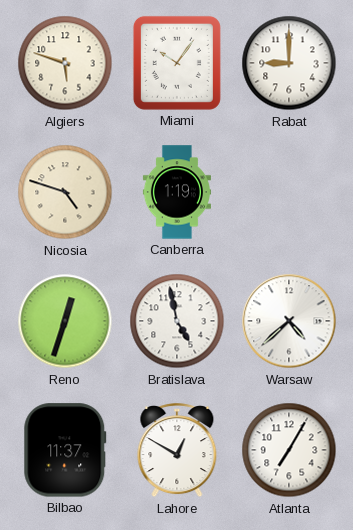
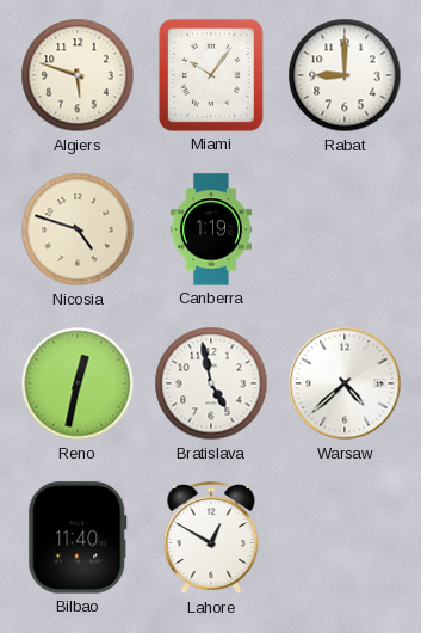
Reno: 12:33 -> 12:32 (78, 383)
Bilbao: 11:37 -> 11:40 (78, 537)
Atlanta: 7:05 -> none (289, 450)
